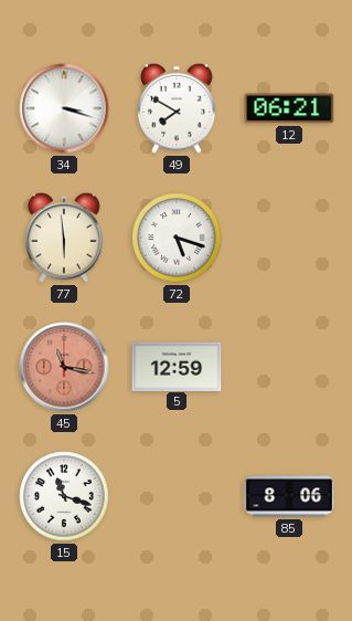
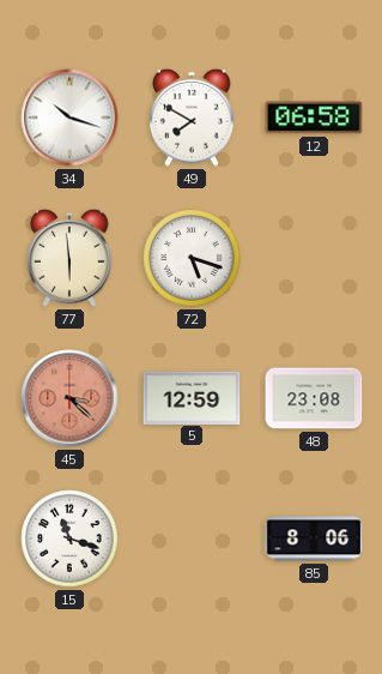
34: 3:18 -> 10:18 (69, 118)
12: 06:21 -> 06:58 (314, 118)
45: 11:17 -> 3:22 (69, 398)
48: none -> 23:08 (314, 398)
